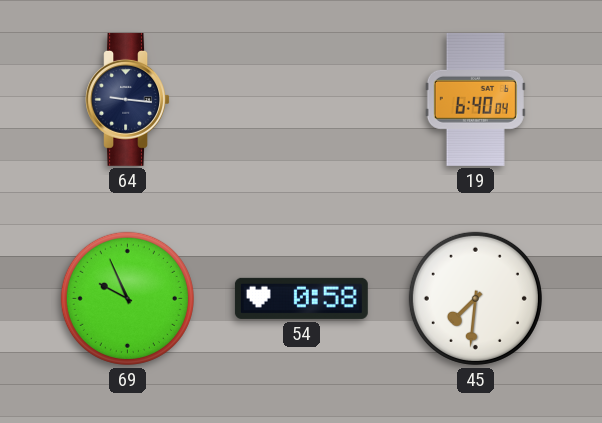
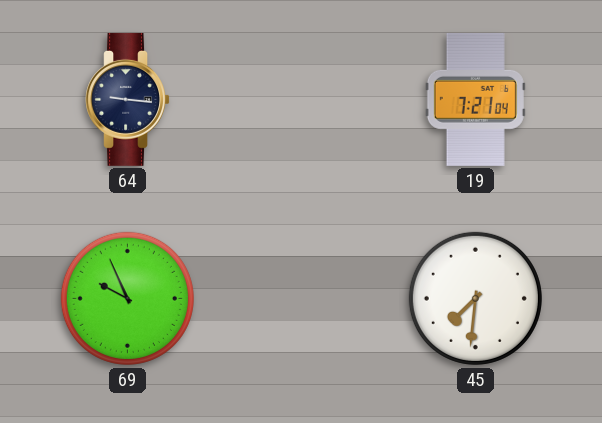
19: 6:40 -> 7:21 (475, 99)
54: 0:58 -> none (301, 298)
